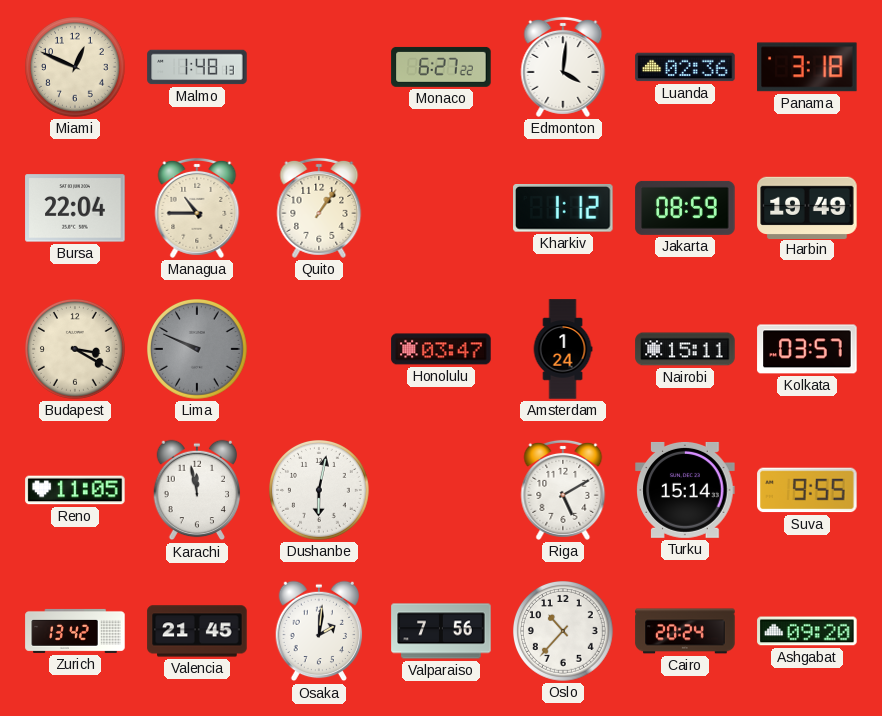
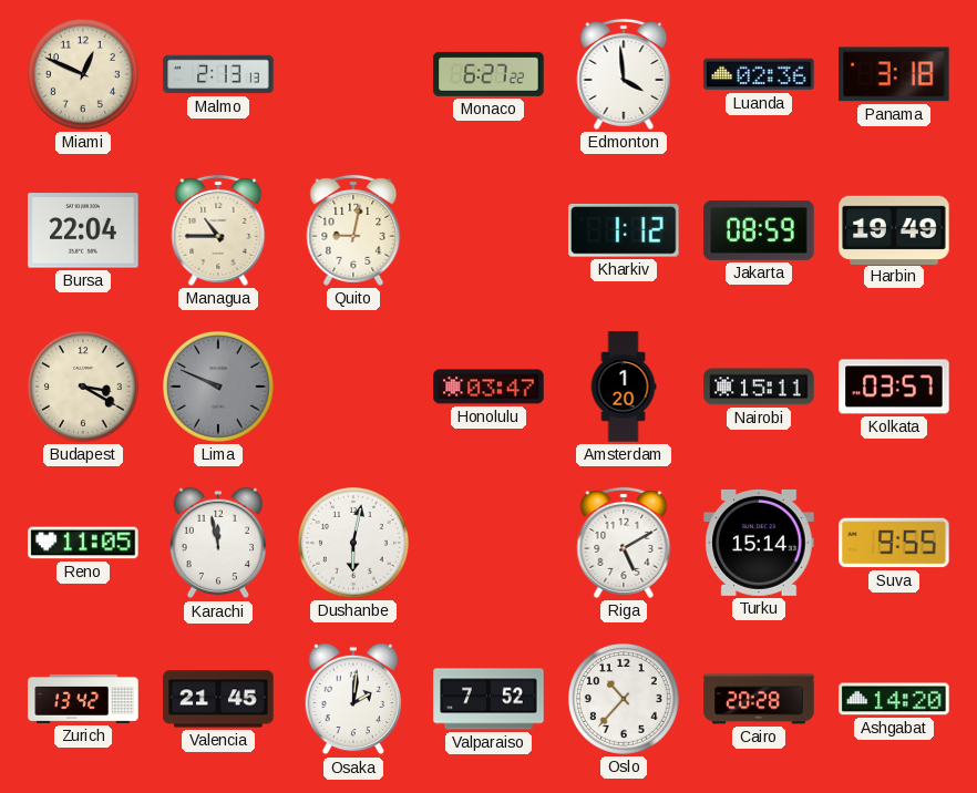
Malmo: 1:48 -> 2:13 (218, 74)
Edmonton: 4:01 -> 3:59 (624, 74)
Quito: 1:06 -> 9:02 (353, 230)
Amsterdam: 1:24 -> 1:20 (624, 387)
Valparaiso: 7:56 -> 7:52 (488, 699)
Cairo: 20:24 -> 20:28 (759, 699)
Ashgabat: 09:20 -> 14:20 (894, 699)
